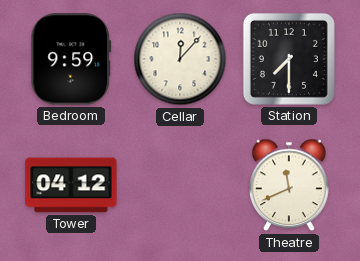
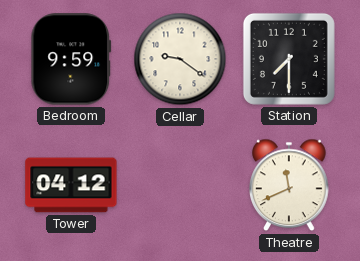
Cellar: 12:07 -> 9:21 (180, 59)
